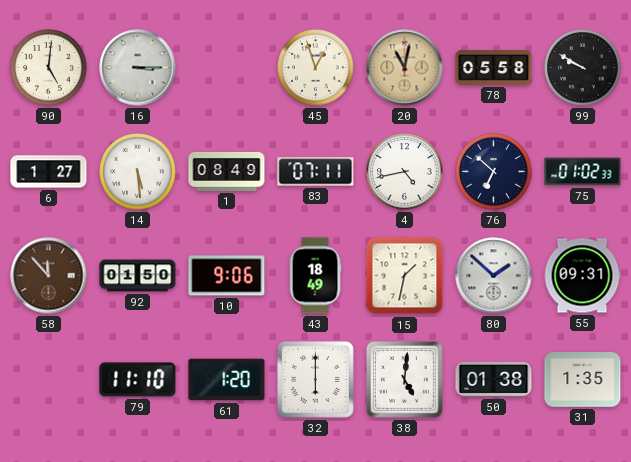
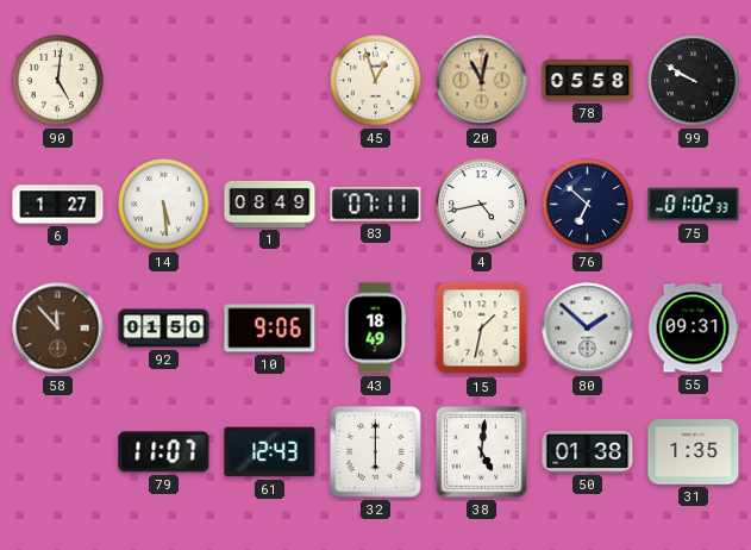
16: 3:15 -> none (138, 68)
79: 11:10 -> 11:07 (164, 452)
61: 1:20 -> 12:43 (270, 452)
